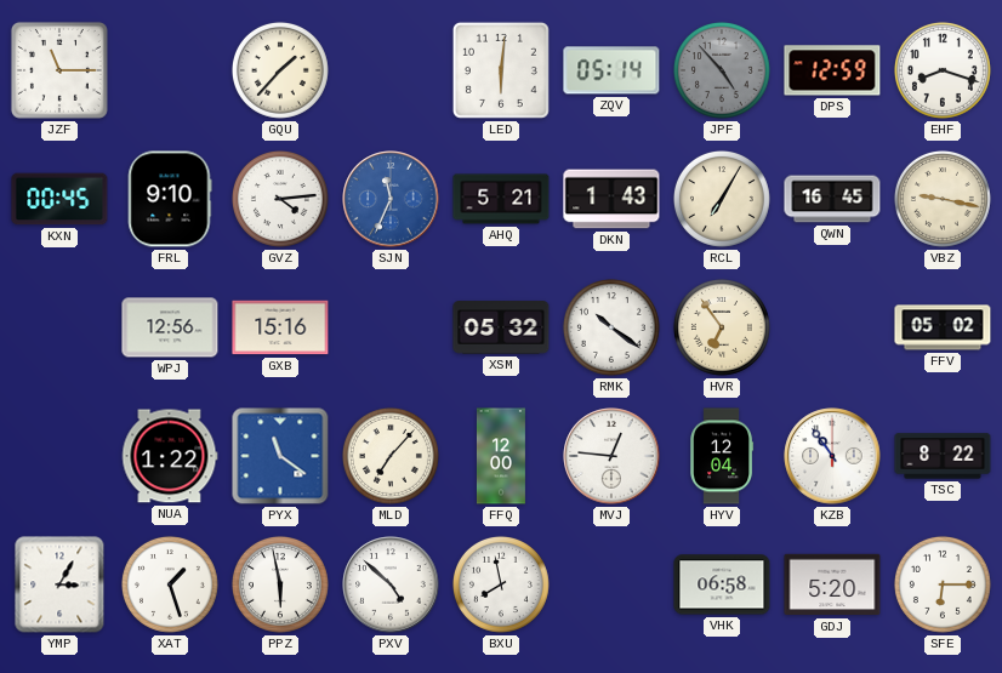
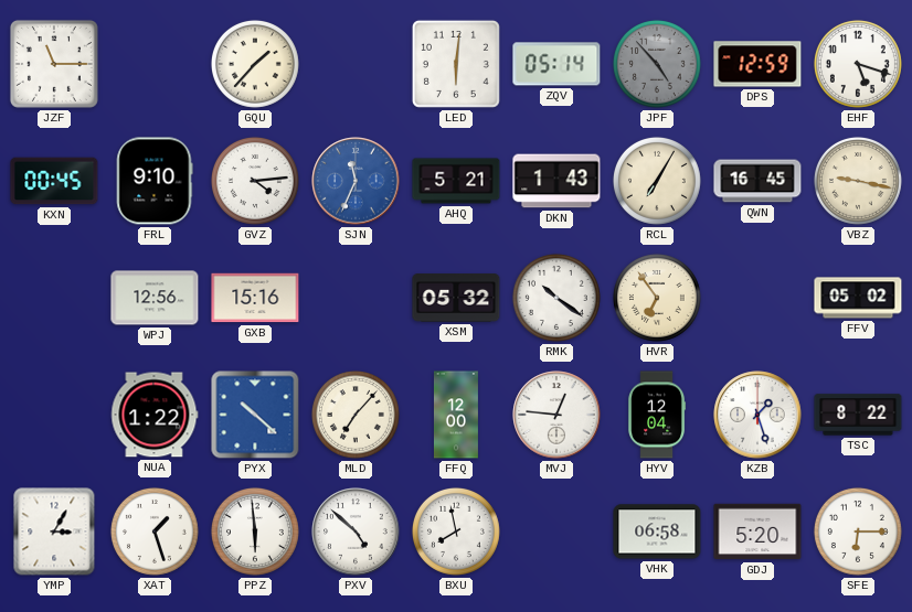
EHF: 8:18 -> 5:18 (858, 64)
PYX: 11:21 -> 10:22 (255, 415)
KZB: 10:54 -> 1:27 (757, 415)
PPZ: 5:58 -> 5:59 (255, 532)
